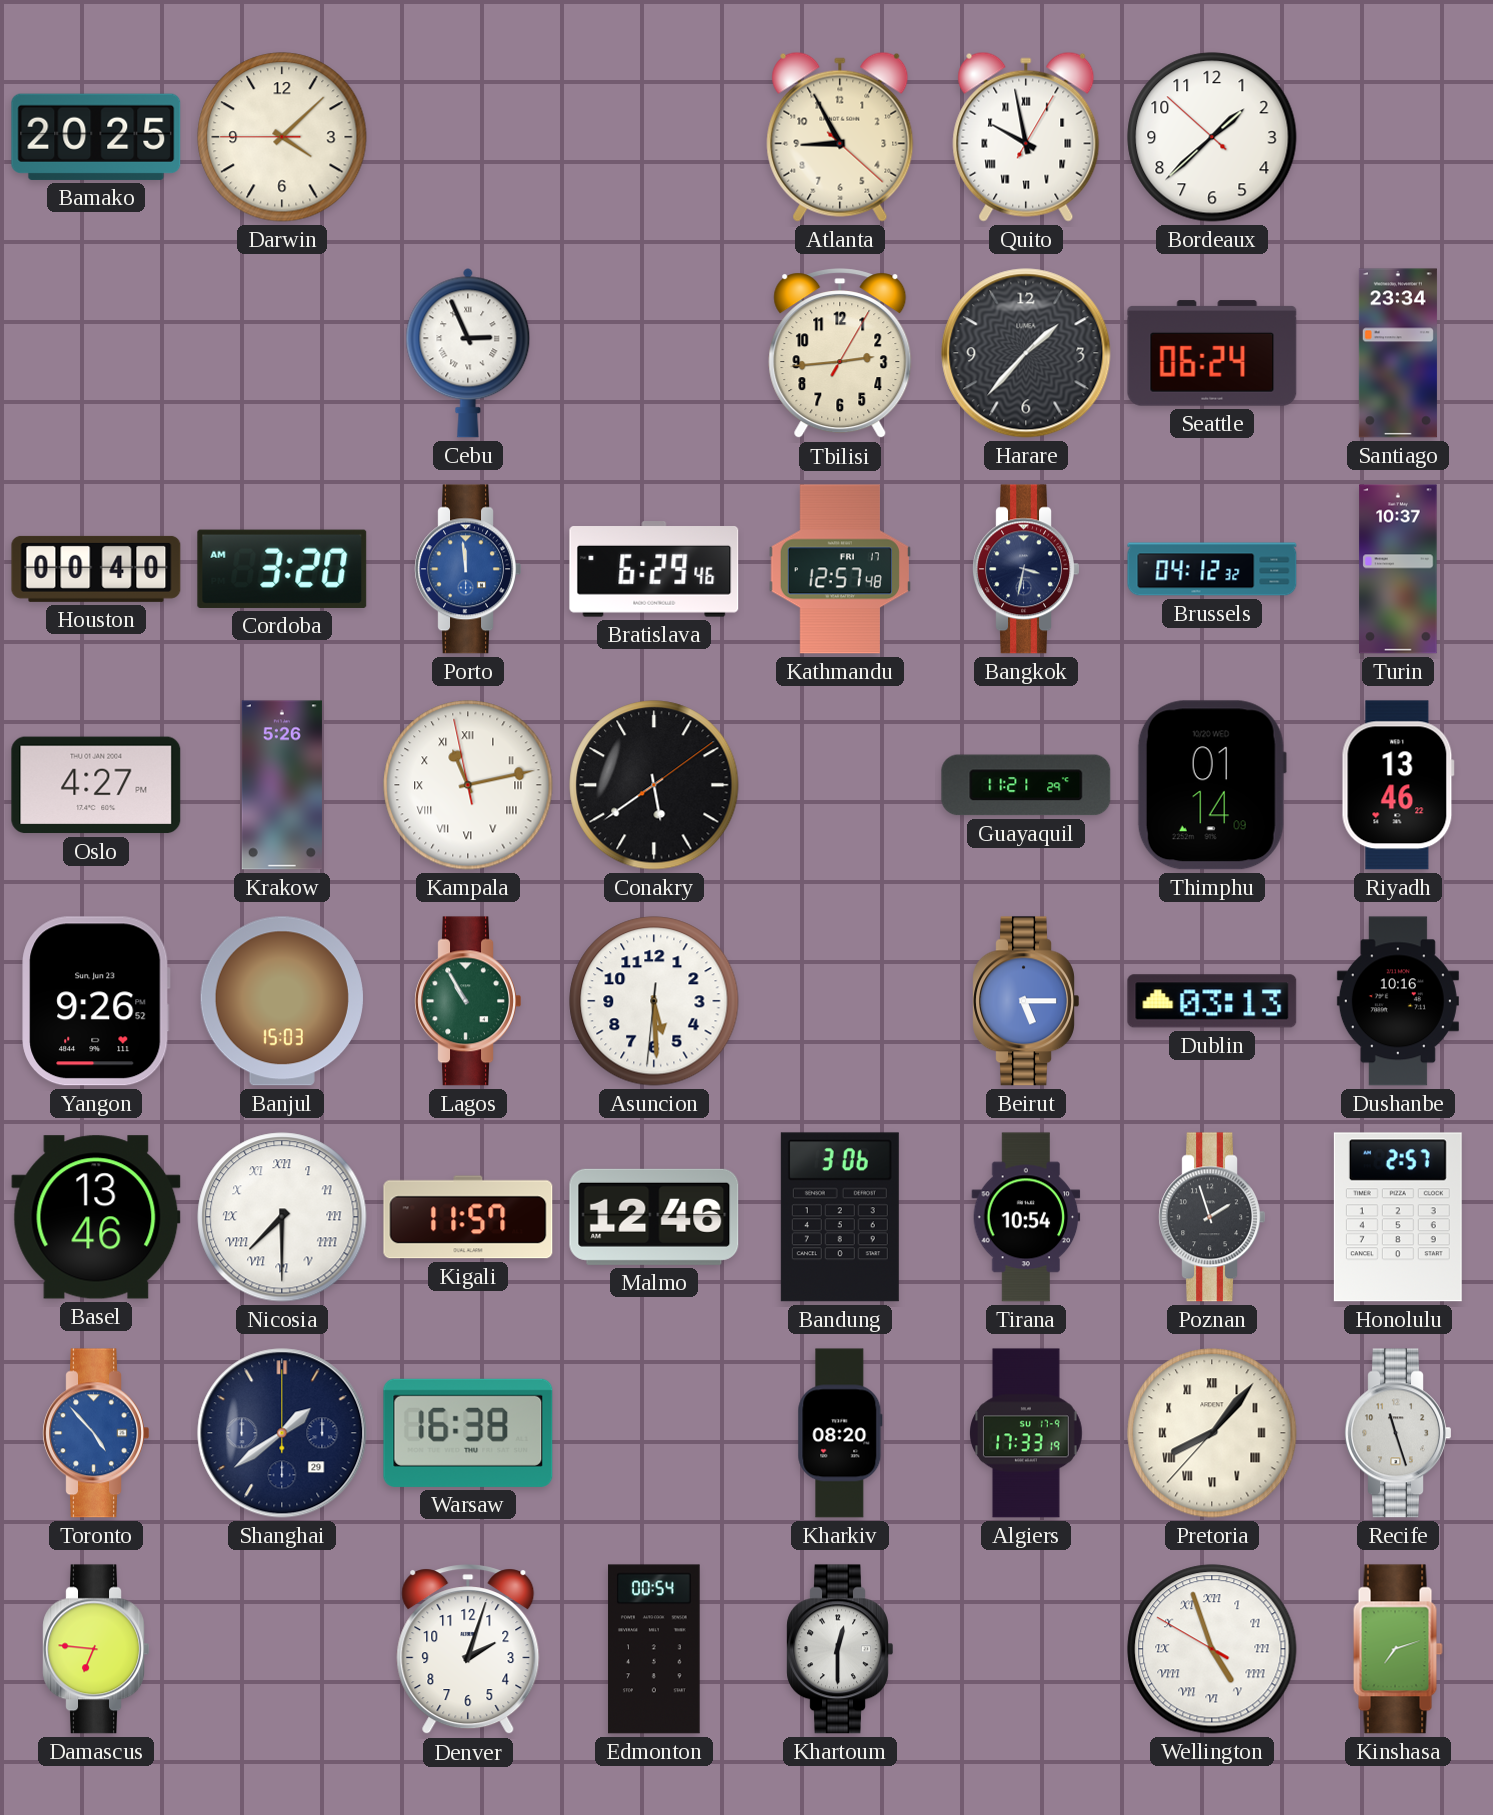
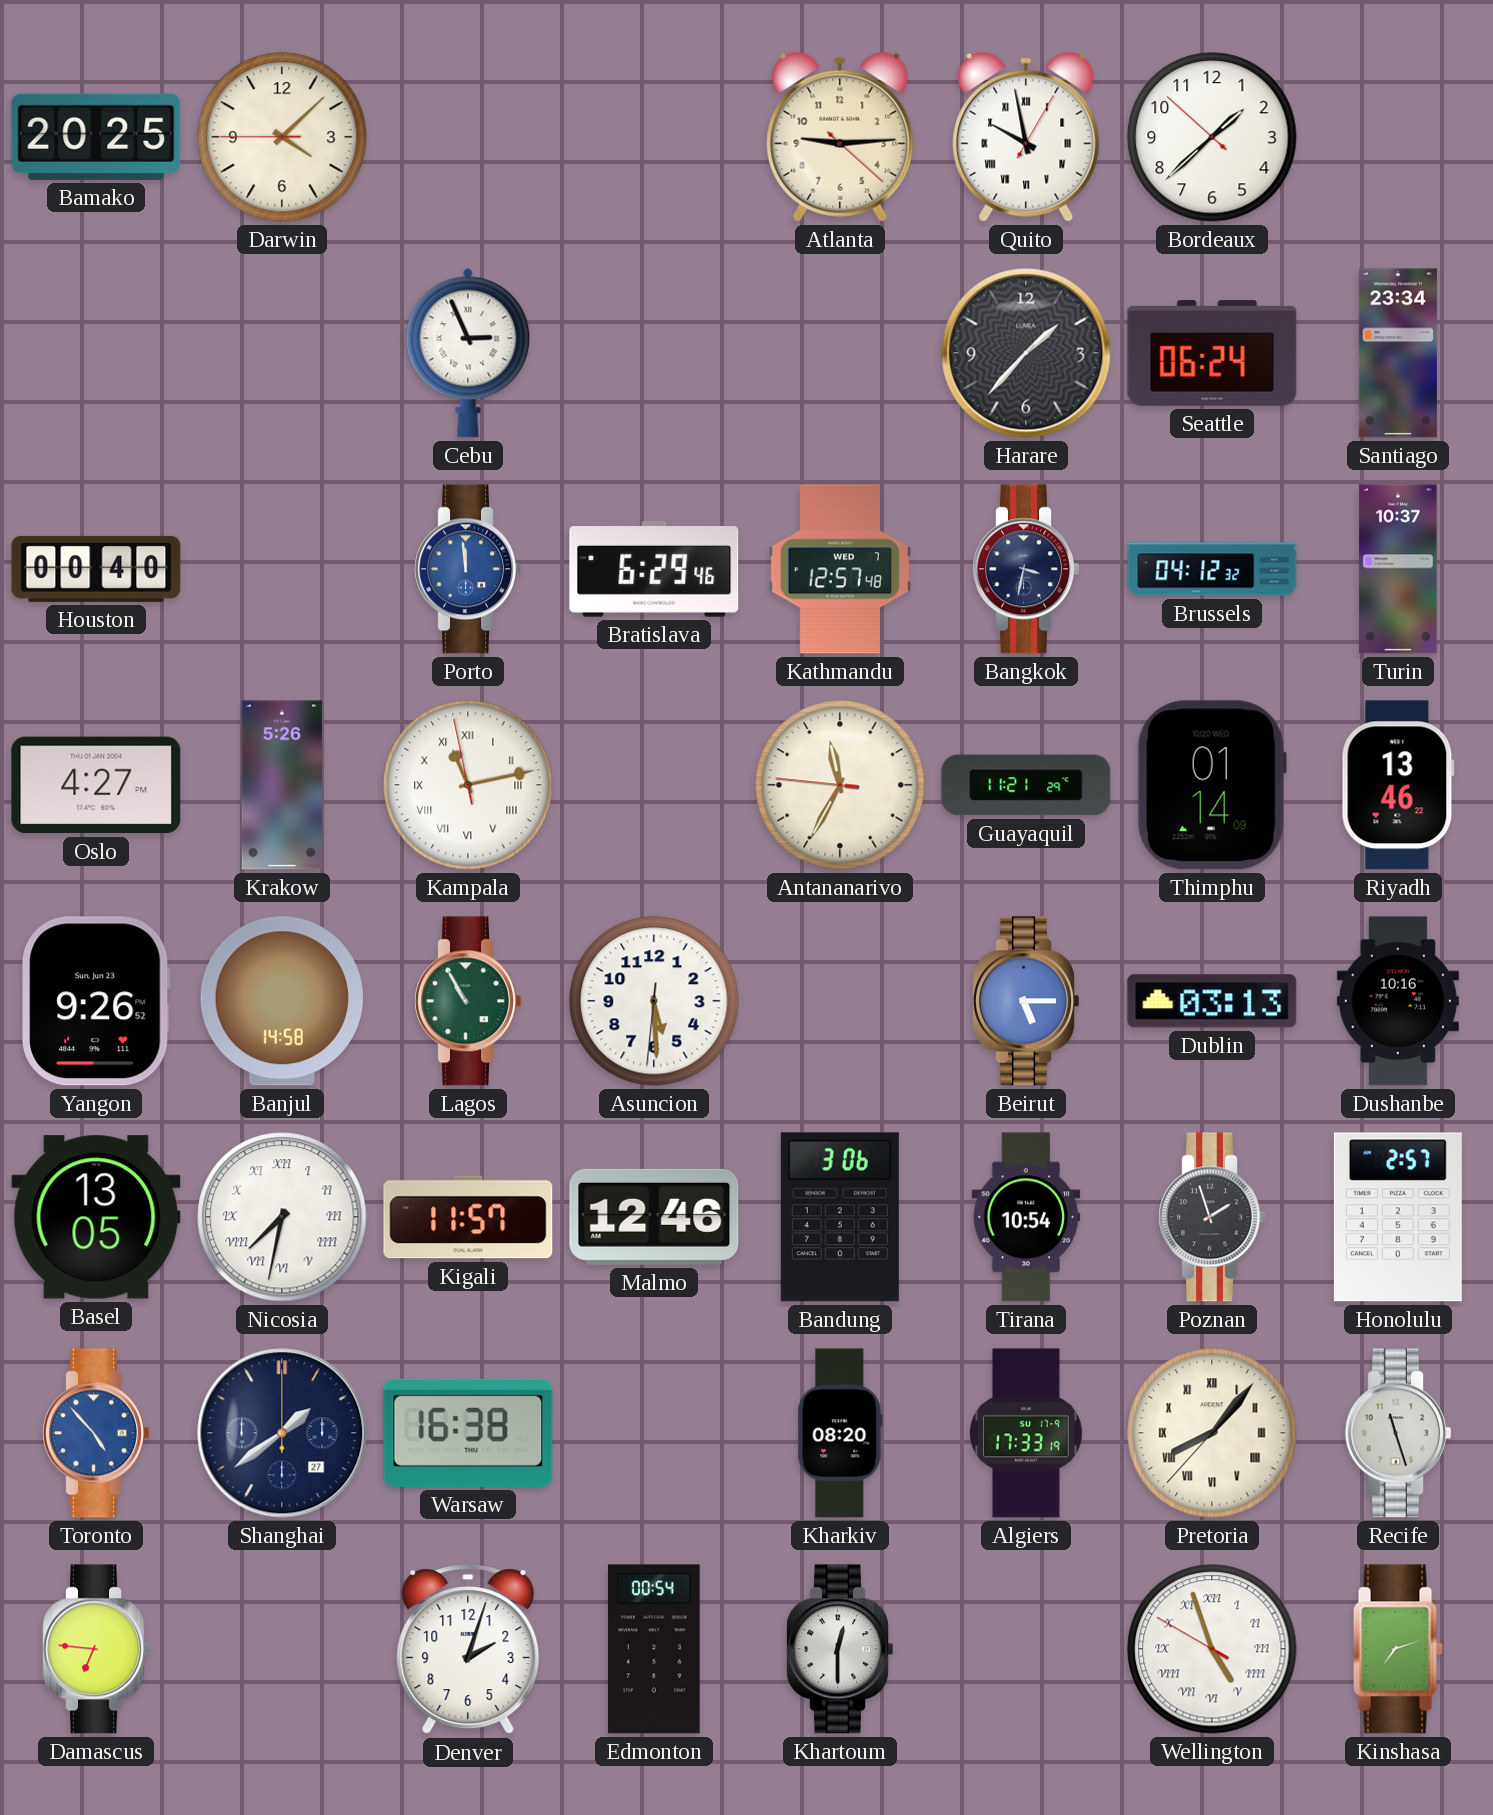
Atlanta: 8:55 -> 9:14 (840, 137)
Tbilisi: 2:44 -> none (840, 354)
Cordoba: 3:20 -> none (282, 569)
Kathmandu date: FRI 17 -> WED 7 (839, 569)
Conakry: 5:39 -> none (654, 785)
Antananarivo: none -> 11:34 (840, 785)
Banjul: 15:03 -> 14:58 (282, 1001)
Basel: 13:46 -> 13:05 (96, 1217)
Nicosia: 7:30 -> 7:32 (282, 1217)
Shanghai date: 29 -> 27 (282, 1433)
